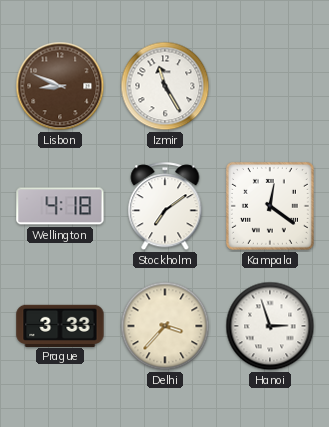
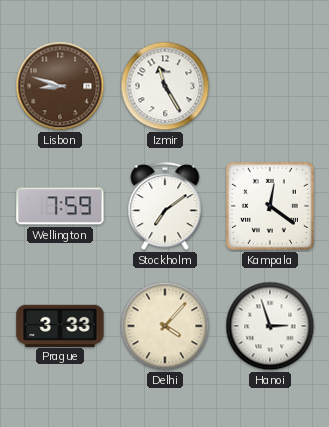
Lisbon: 8:49 -> 8:48 (60, 86)
Wellington: 4:18 -> 7:59 (60, 206)
Delhi: 3:37 -> 4:07 (165, 326)
